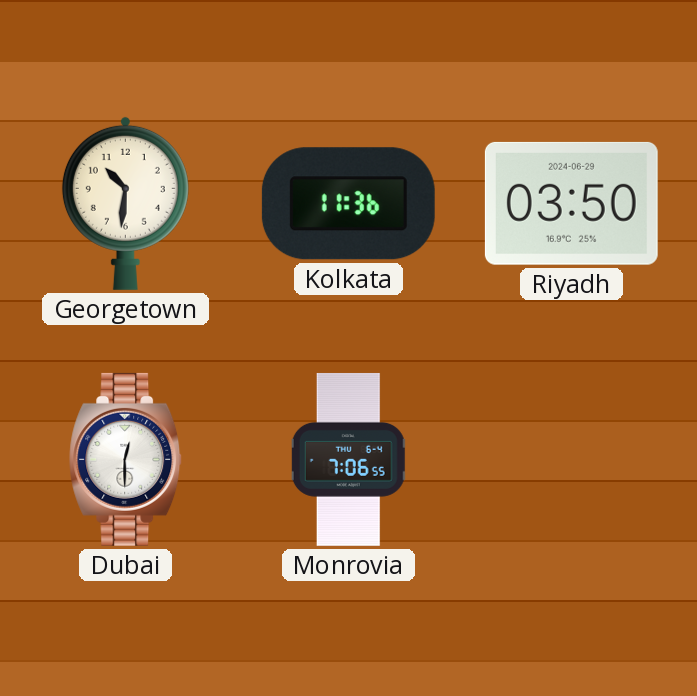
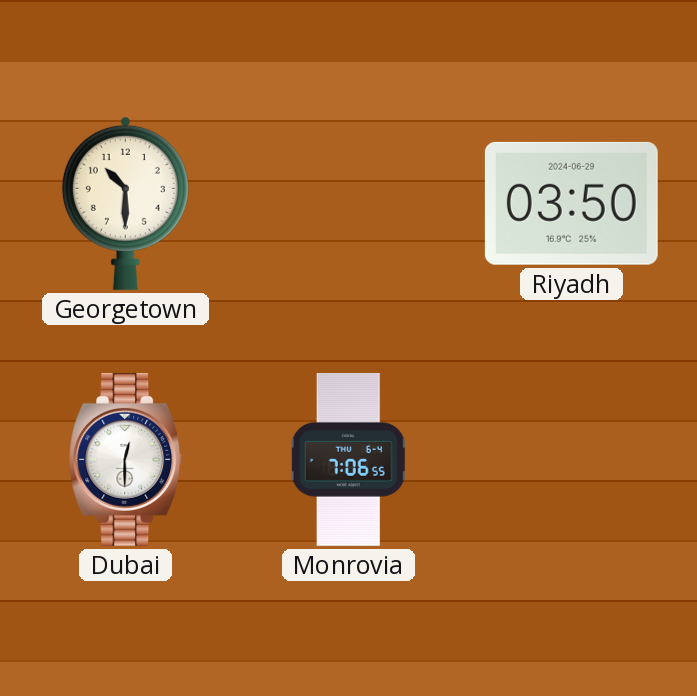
Georgetown: 10:31 -> 10:30 (125, 203)
Kolkata: 11:36 -> none (348, 204)
